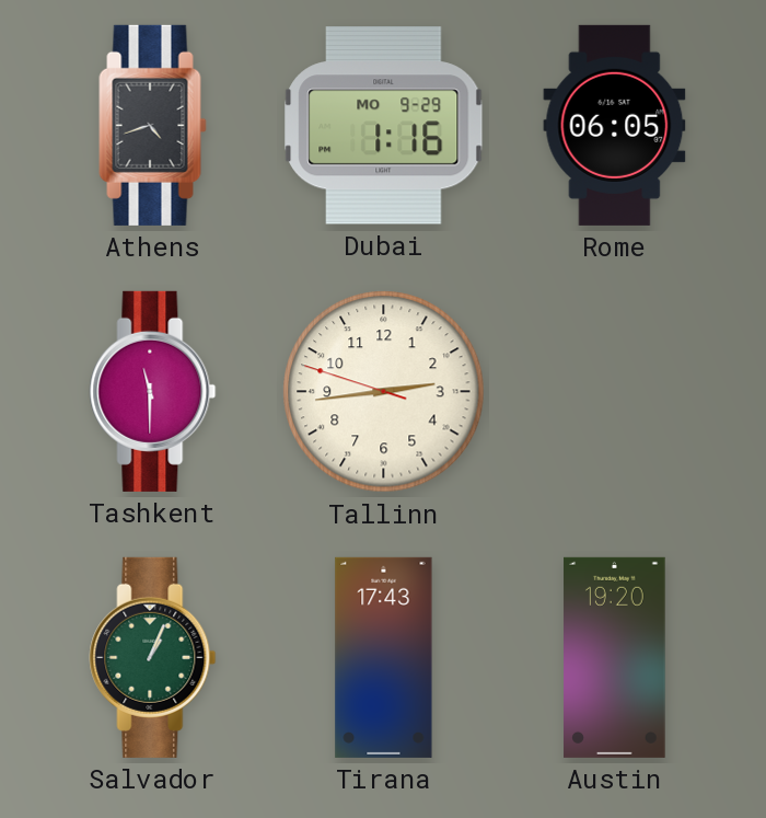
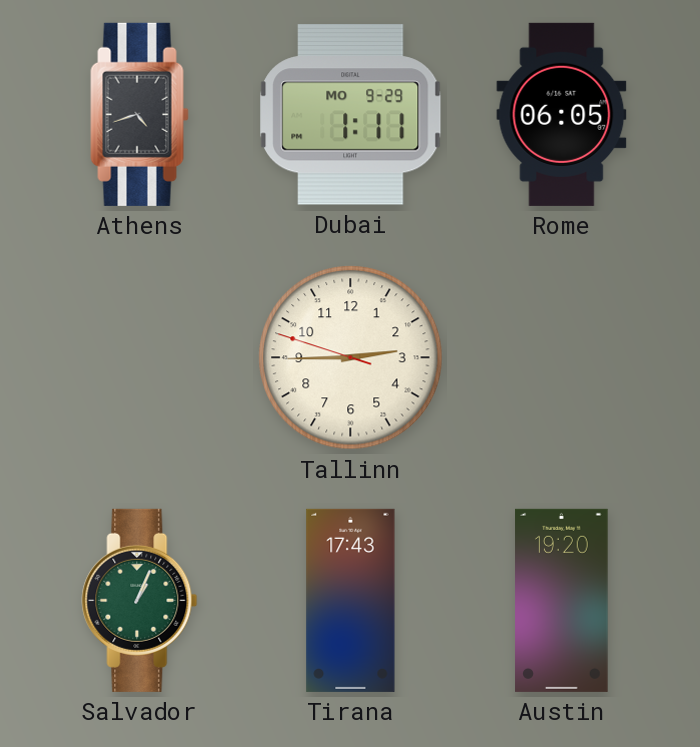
Dubai: 1:16 -> 1:11 (351, 115)
Tashkent: 11:30 -> none (153, 391)
Tallinn: 2:43 -> 2:44 (351, 358)
